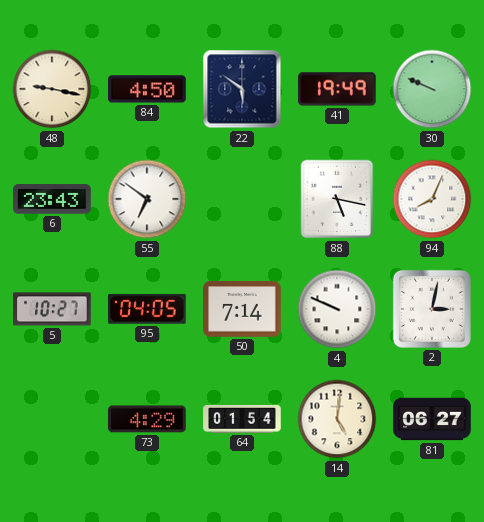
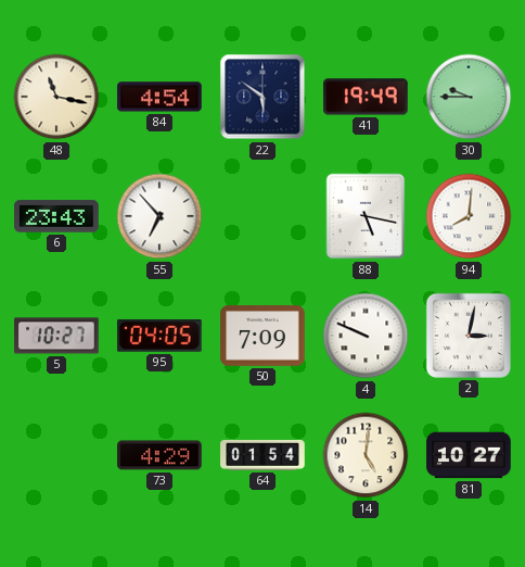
48: 9:17 -> 11:17 (56, 97)
84: 4:50 -> 4:54 (159, 97)
30: 9:49 -> 9:45 (469, 97)
55: 6:51 -> 6:53 (159, 216)
94: 8:04 -> 8:01 (469, 216)
50: 7:14 -> 7:09 (262, 336)
81: 06:27 -> 10:27 (469, 455)
